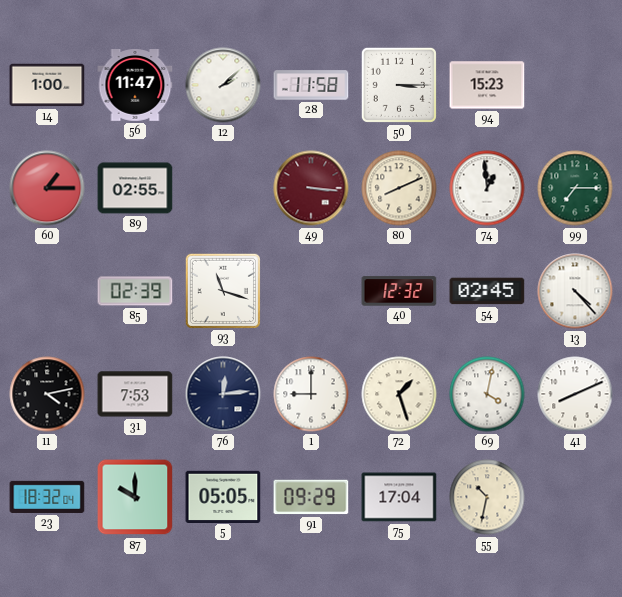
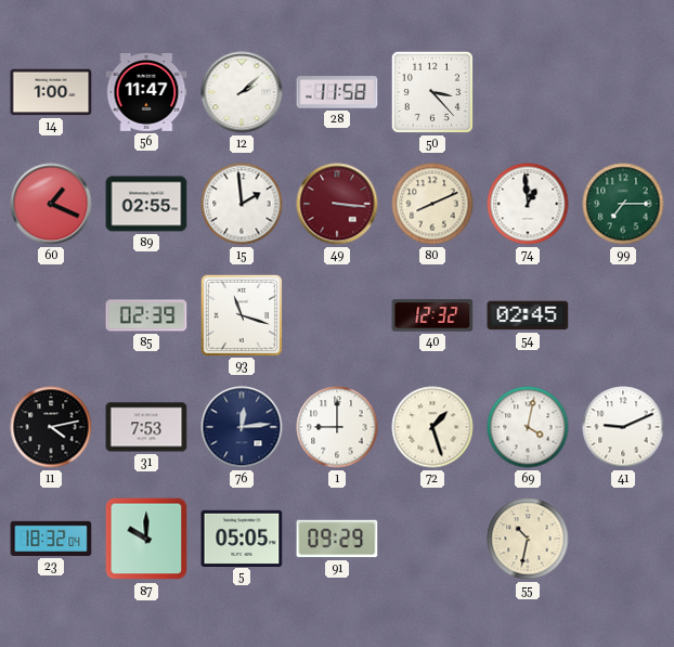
50: 3:15 -> 3:23 (432, 92)
94: 15:23 -> none (487, 85)
60: 1:15 -> 1:19 (51, 204)
15: none -> 1:59 (242, 204)
13: 4:23 -> none (575, 291)
41: 8:11 -> 9:11 (623, 427)
75: 17:04 -> none (399, 497)
